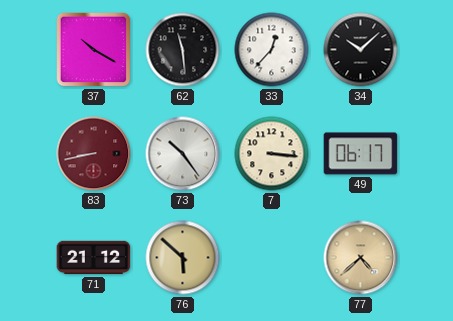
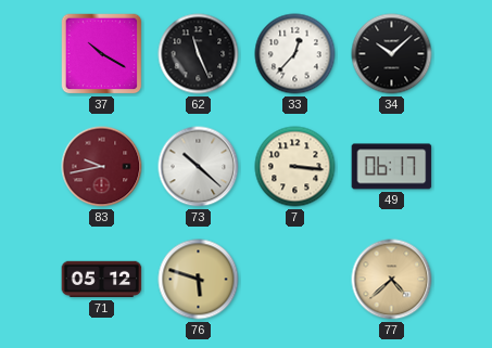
62: 11:29 -> 11:26 (199, 54)
83: 8:43 -> 9:43 (102, 167)
73: 10:24 -> 10:22 (199, 167)
71: 21:12 -> 05:12 (102, 280)
76: 5:52 -> 5:48 (199, 280)
